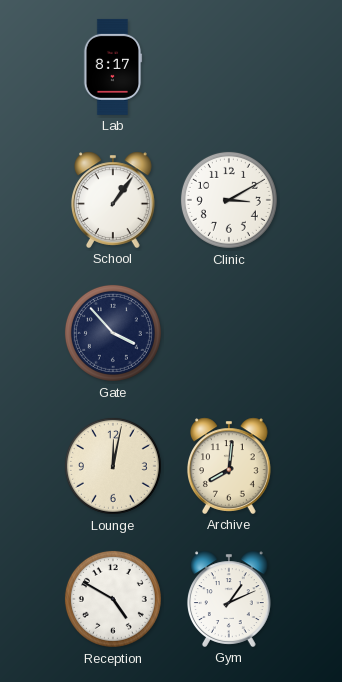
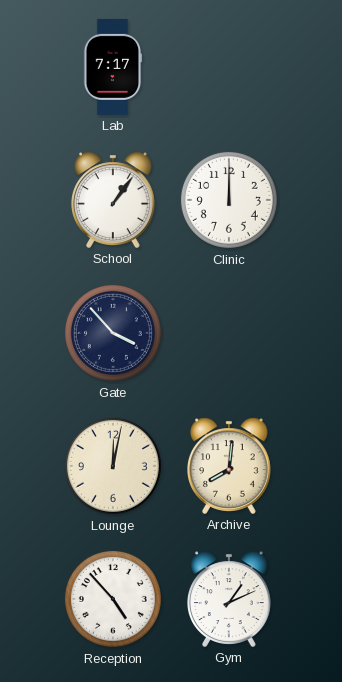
Lab: 8:17 -> 7:17 (113, 67)
Clinic: 3:10 -> 12:00 (229, 200)
Reception: 4:50 -> 4:53 (113, 599)
